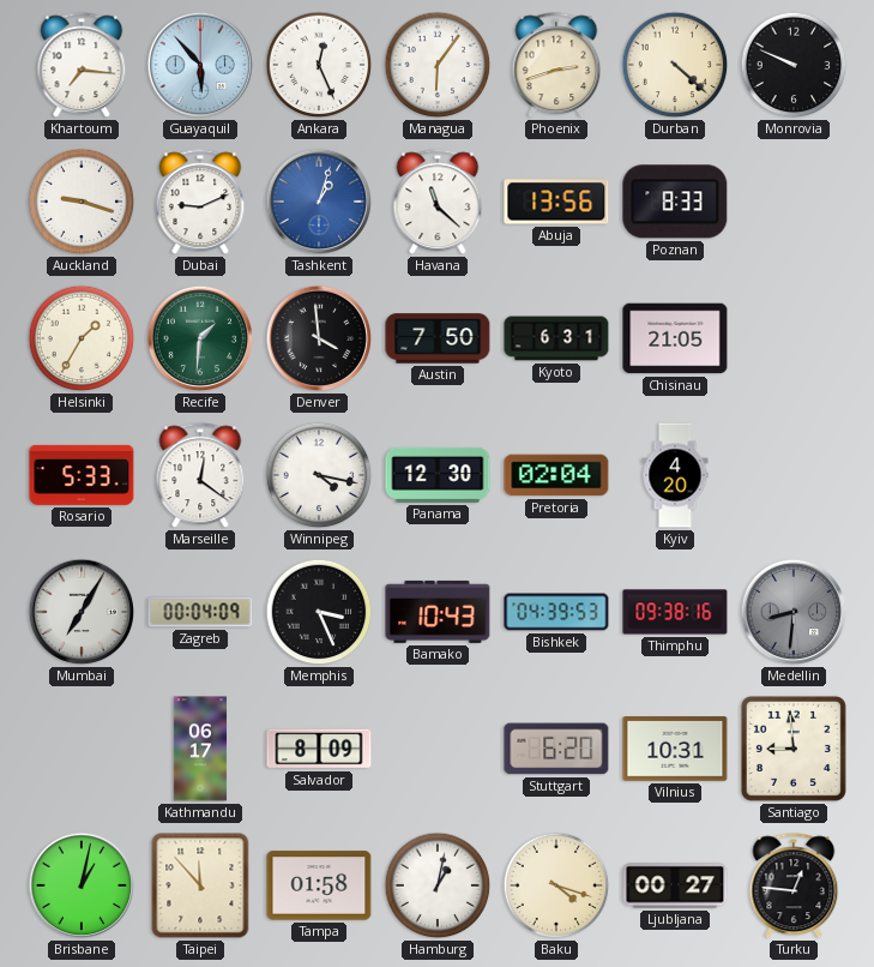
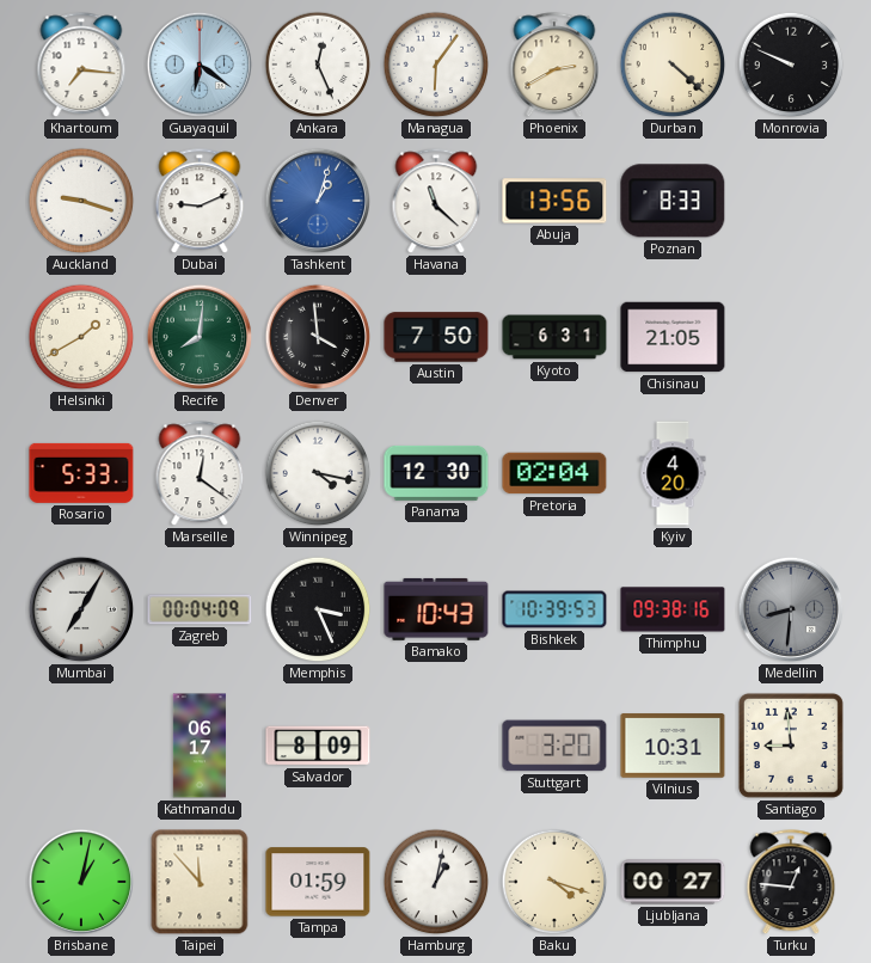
Guayaquil: 5:53 -> 6:21 (200, 65)
Phoenix: 2:42 -> 2:40 (554, 66)
Helsinki: 1:35 -> 1:40 (81, 337)
Recife: 1:31 -> 8:01 (200, 337)
Bishkek: 04:39 -> 10:39 (554, 609)
Stuttgart: 6:20 -> 3:20 (554, 746)
Tampa: 01:58 -> 01:59 (318, 882)
